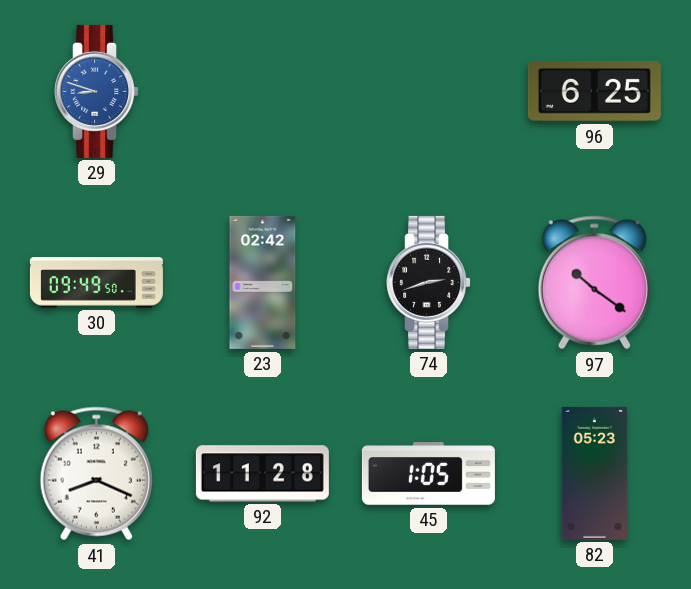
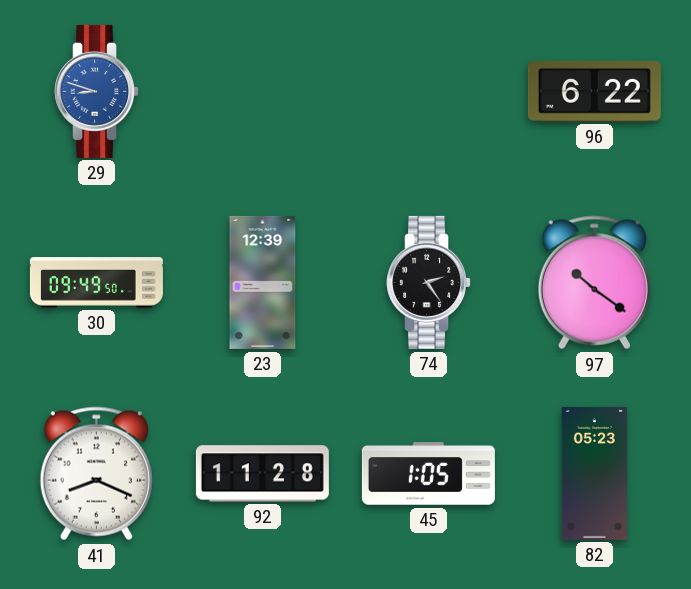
96: 6:25 -> 6:22 (594, 92)
23: 02:42 -> 12:39 (263, 282)
74: 2:42 -> 2:24 (429, 282)
